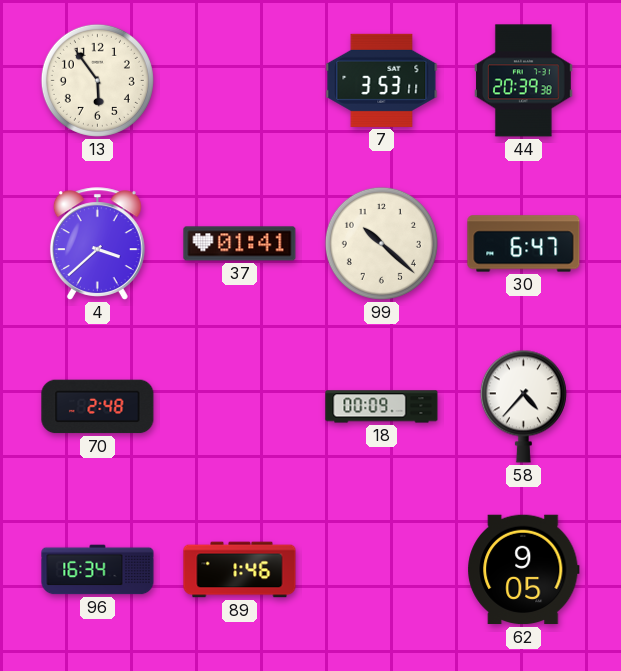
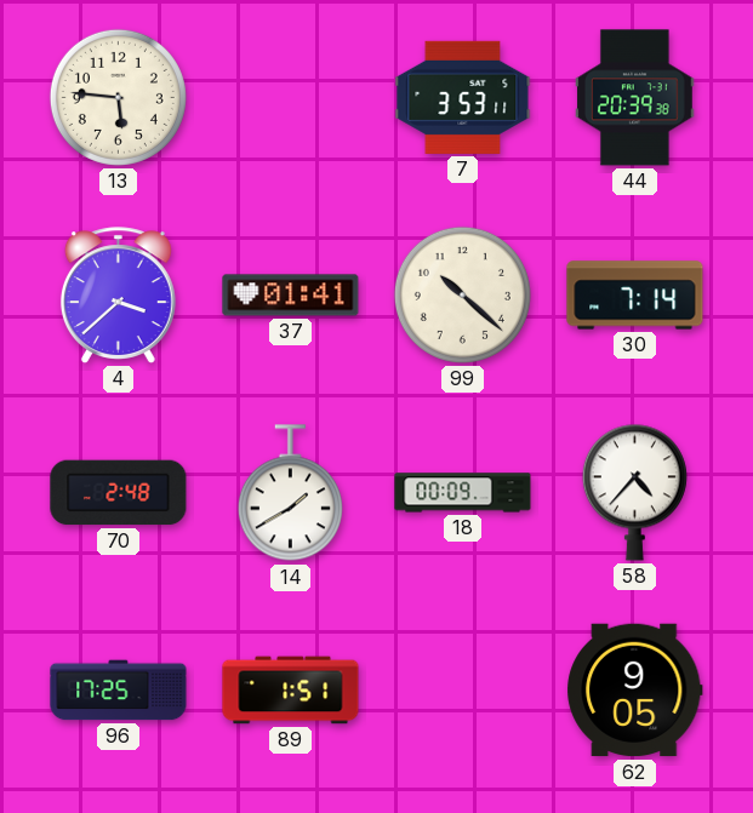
13: 5:54 -> 5:46 (118, 97)
30: 6:47 -> 7:14 (635, 296)
14: none -> 1:40 (290, 493)
96: 16:34 -> 17:25 (119, 691)
89: 1:46 -> 1:51 (291, 691)
